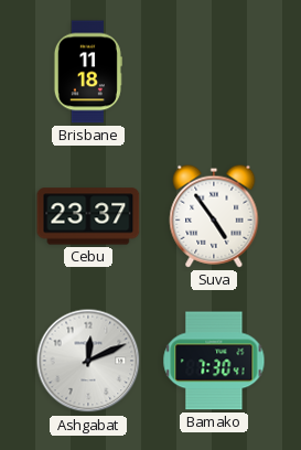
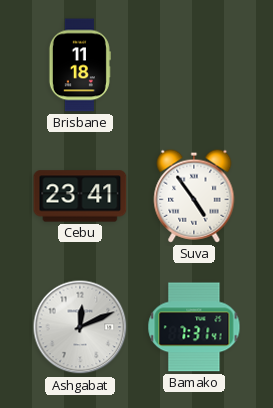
Cebu: 23:37 -> 23:41 (80, 196)
Bamako: 7:30 -> 7:31 (194, 327)
